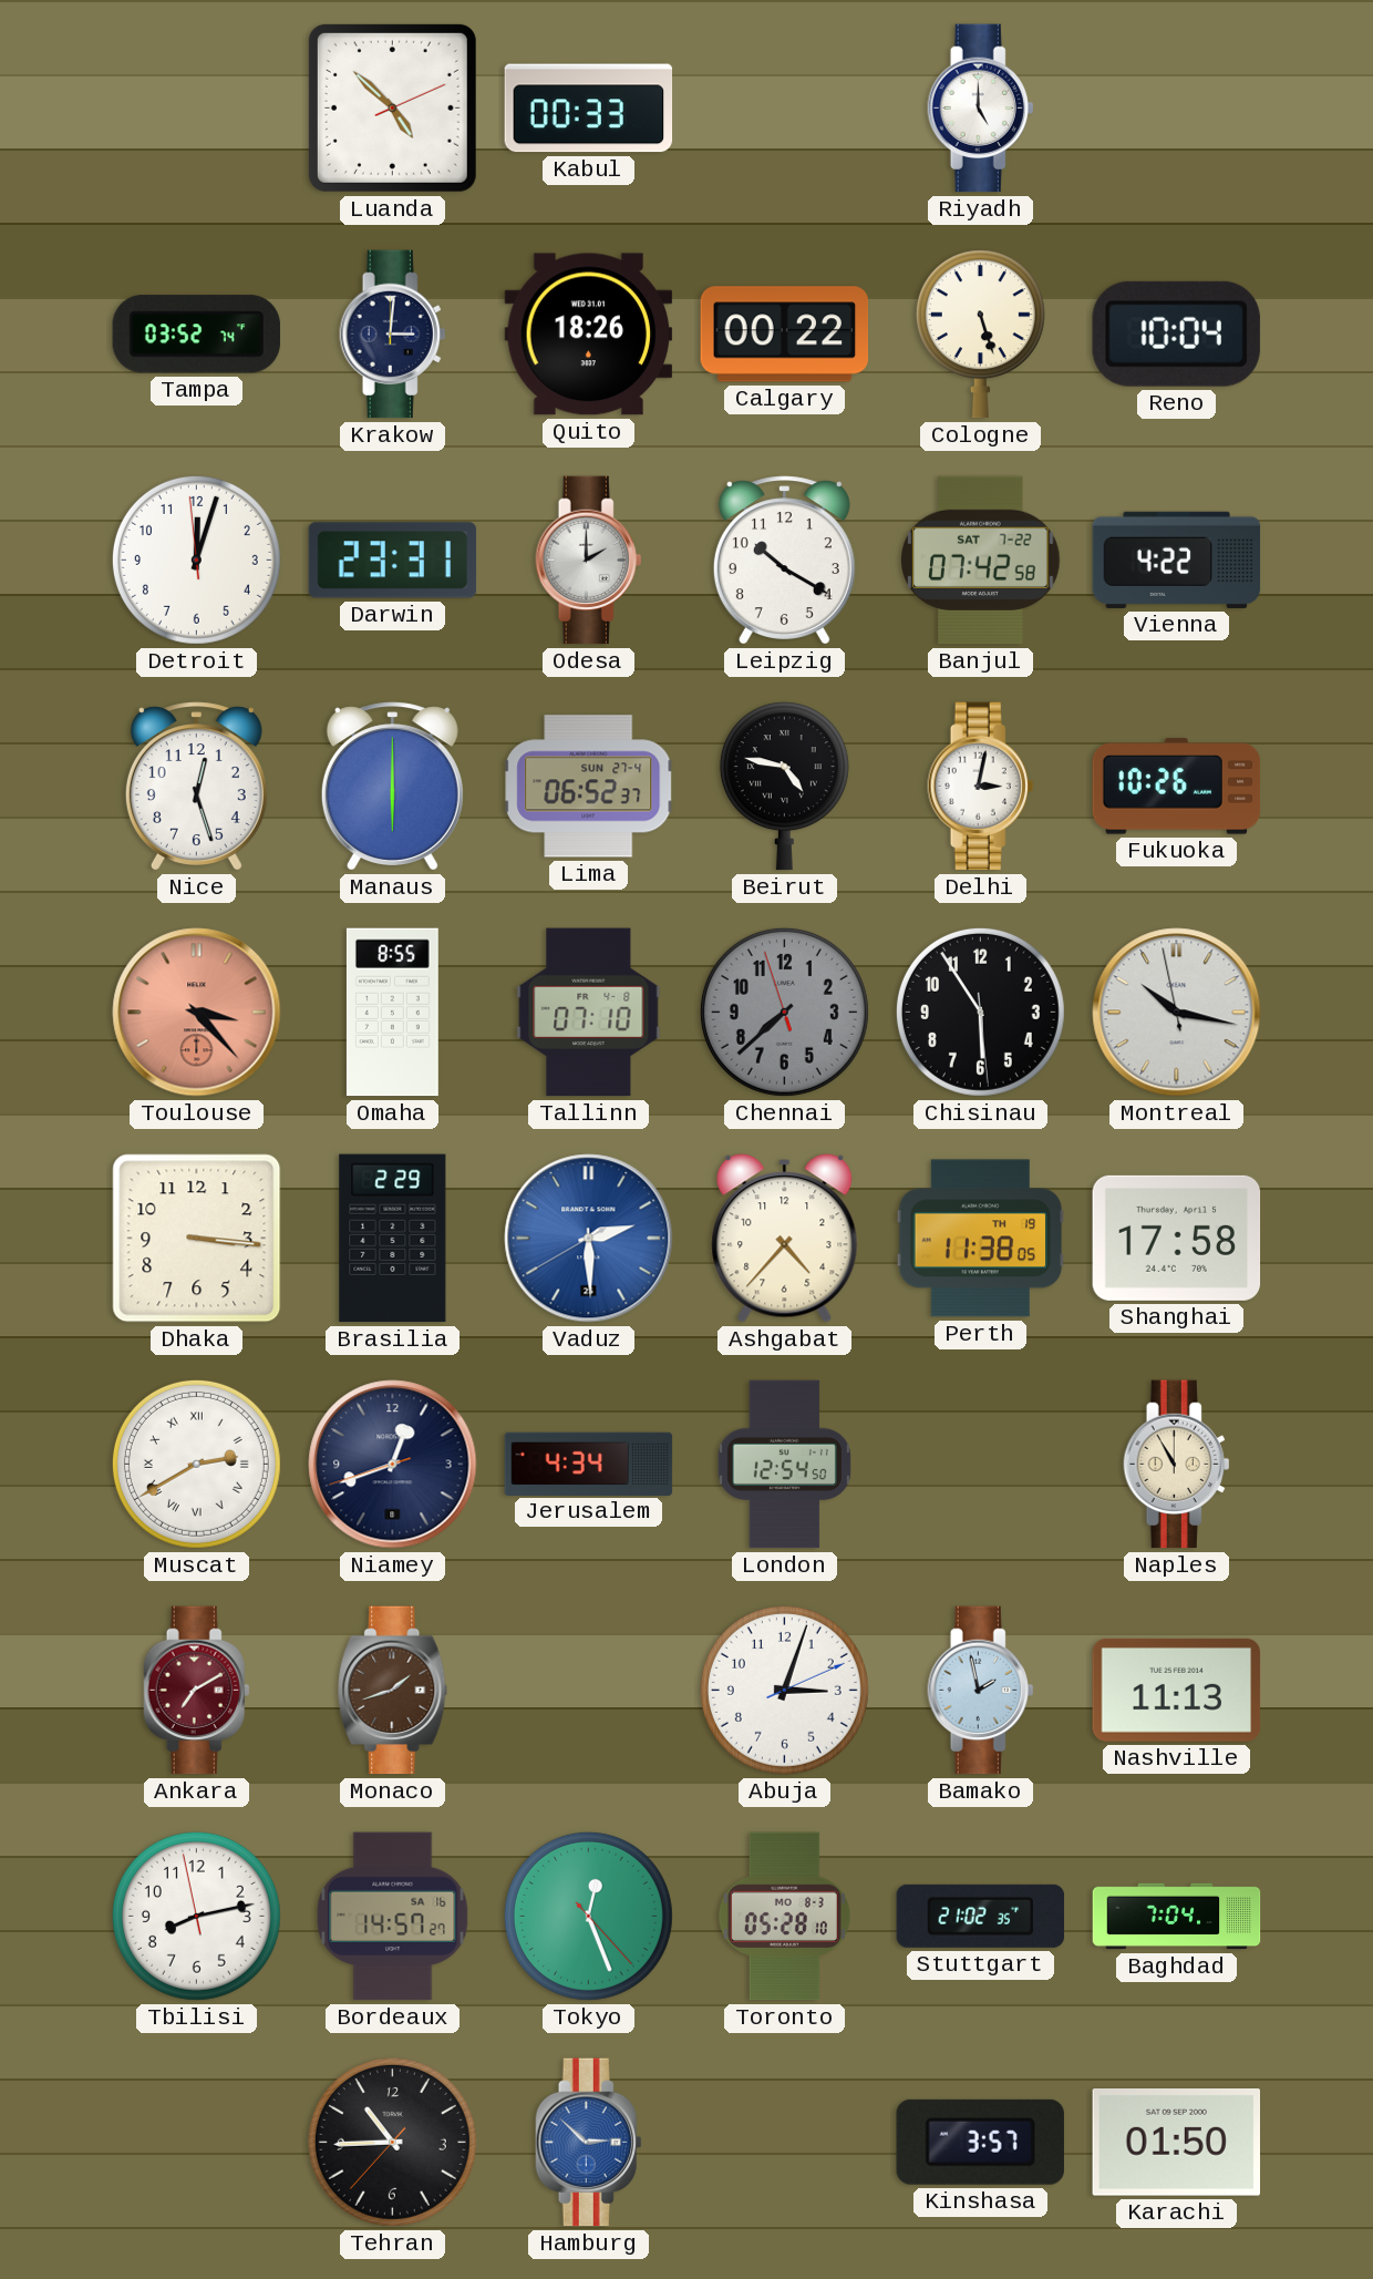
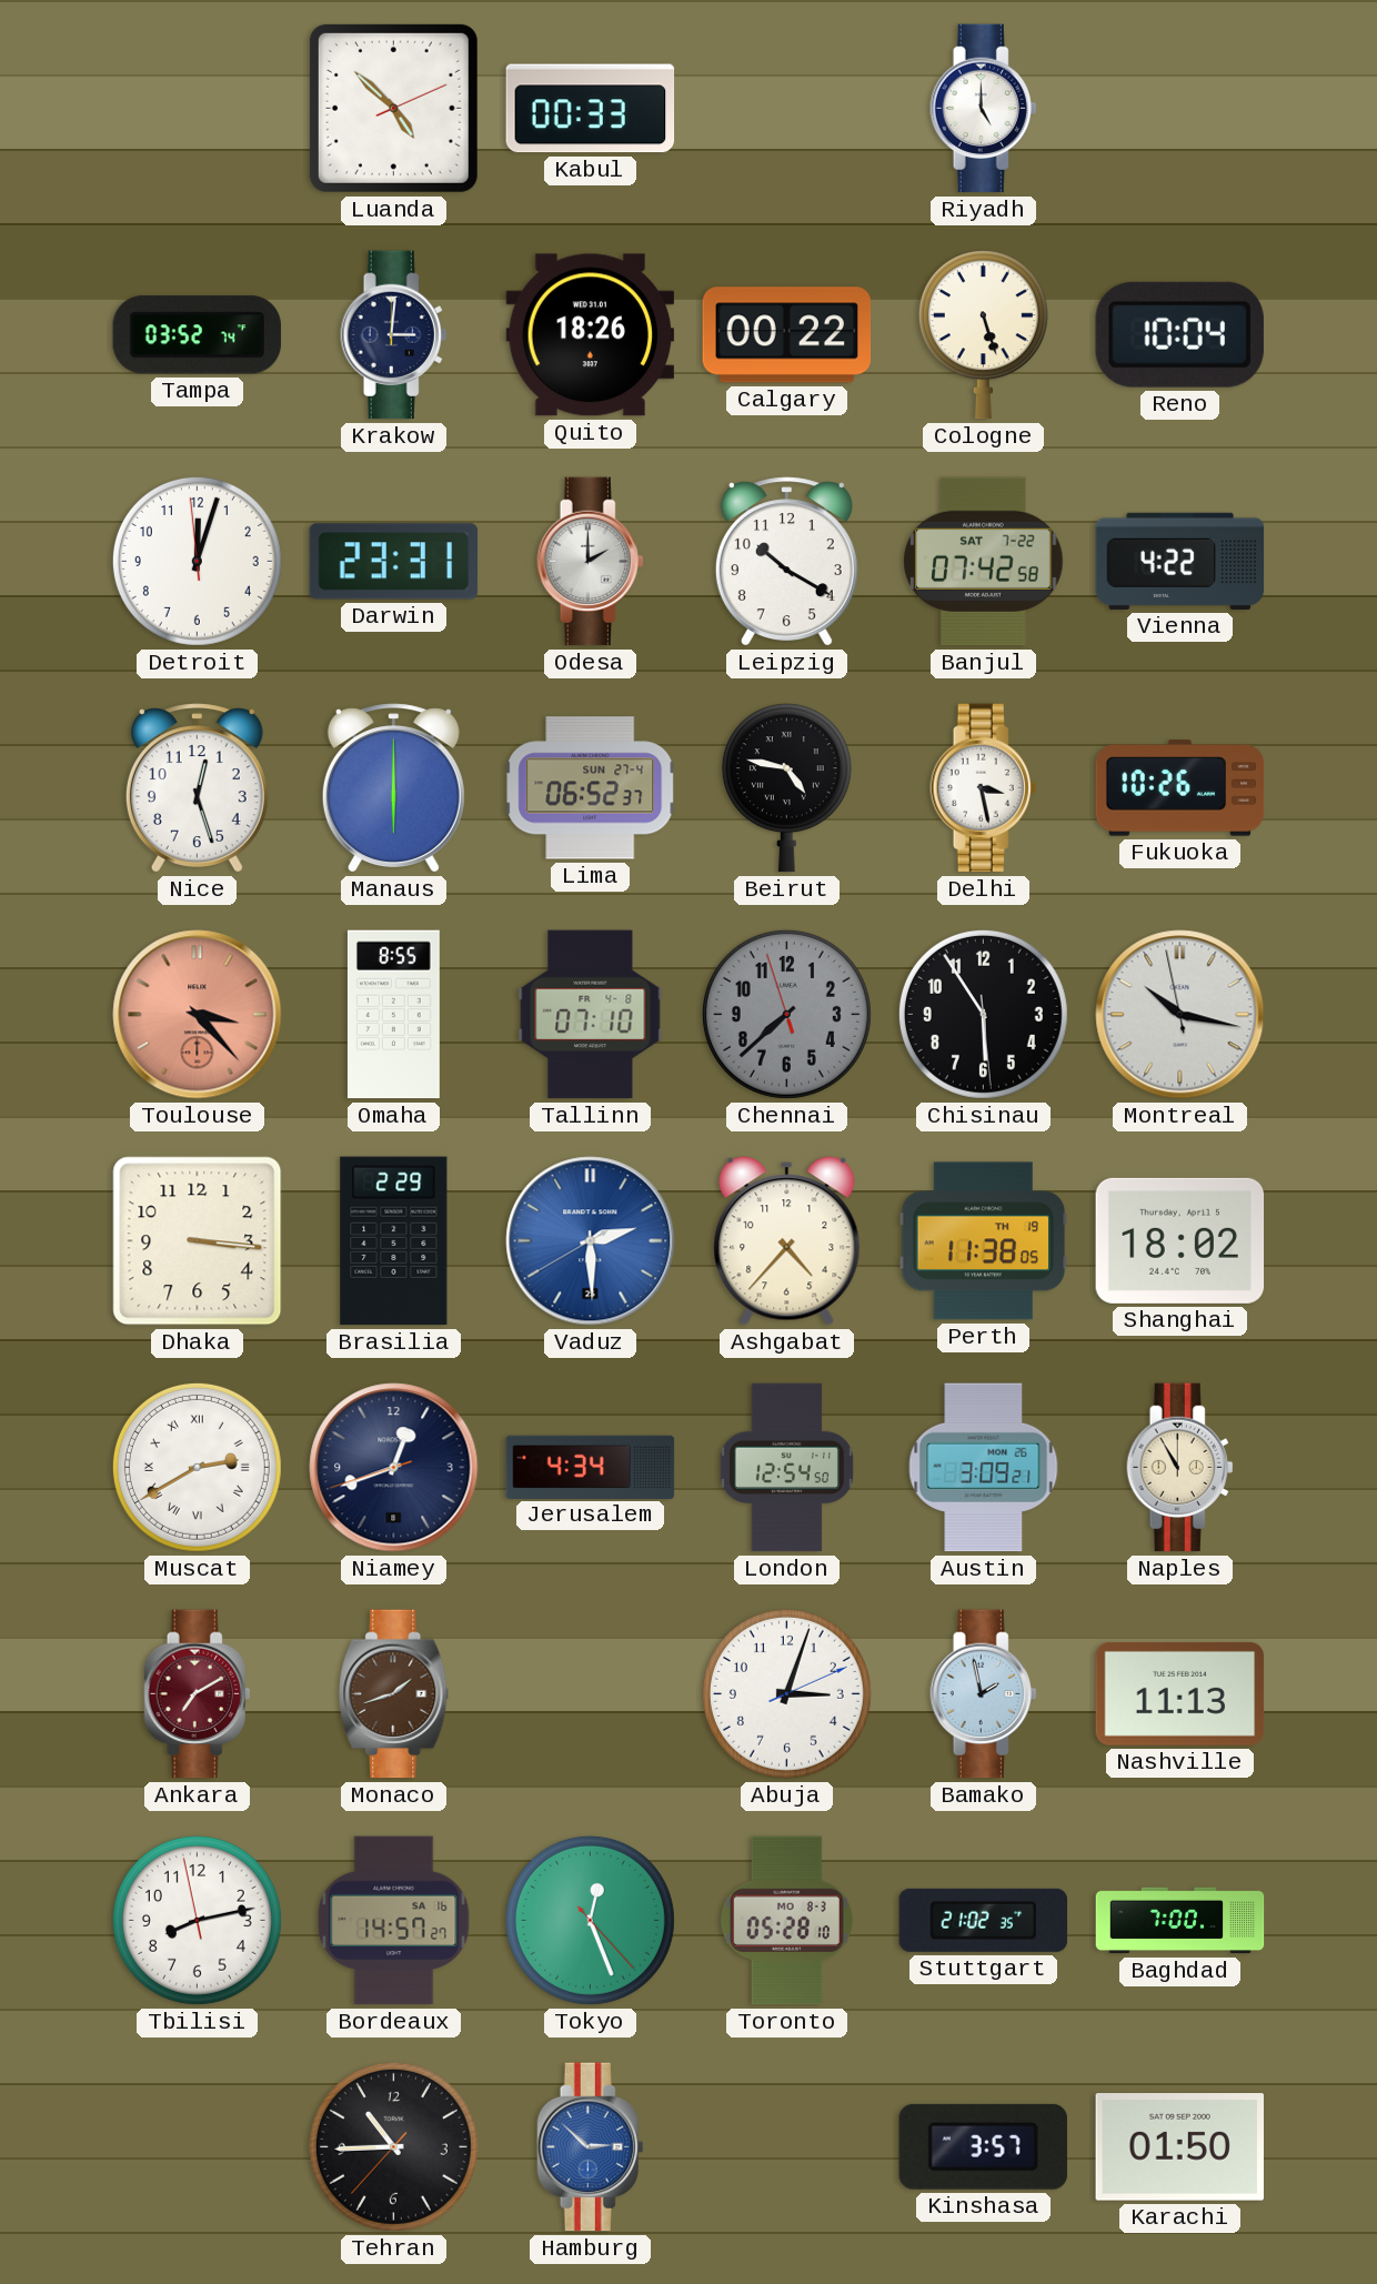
Delhi: 3:02 -> 3:28 (984, 788)
Shanghai: 17:58 -> 18:02 (1180, 1240)
Austin: none -> 3:09 (984, 1468)
Baghdad: 7:04 -> 7:00 (1180, 1921)
